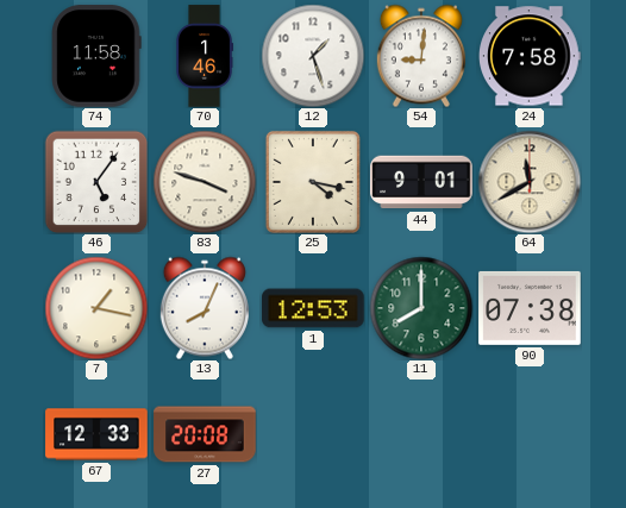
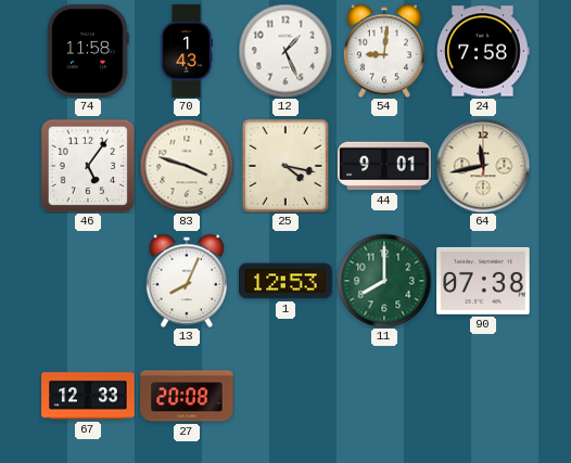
70: 1:46 -> 1:43 (186, 51)
12: 1:27 -> 1:26 (285, 51)
64: 11:40 -> 11:43 (483, 166)
7: 1:17 -> none (96, 308)
